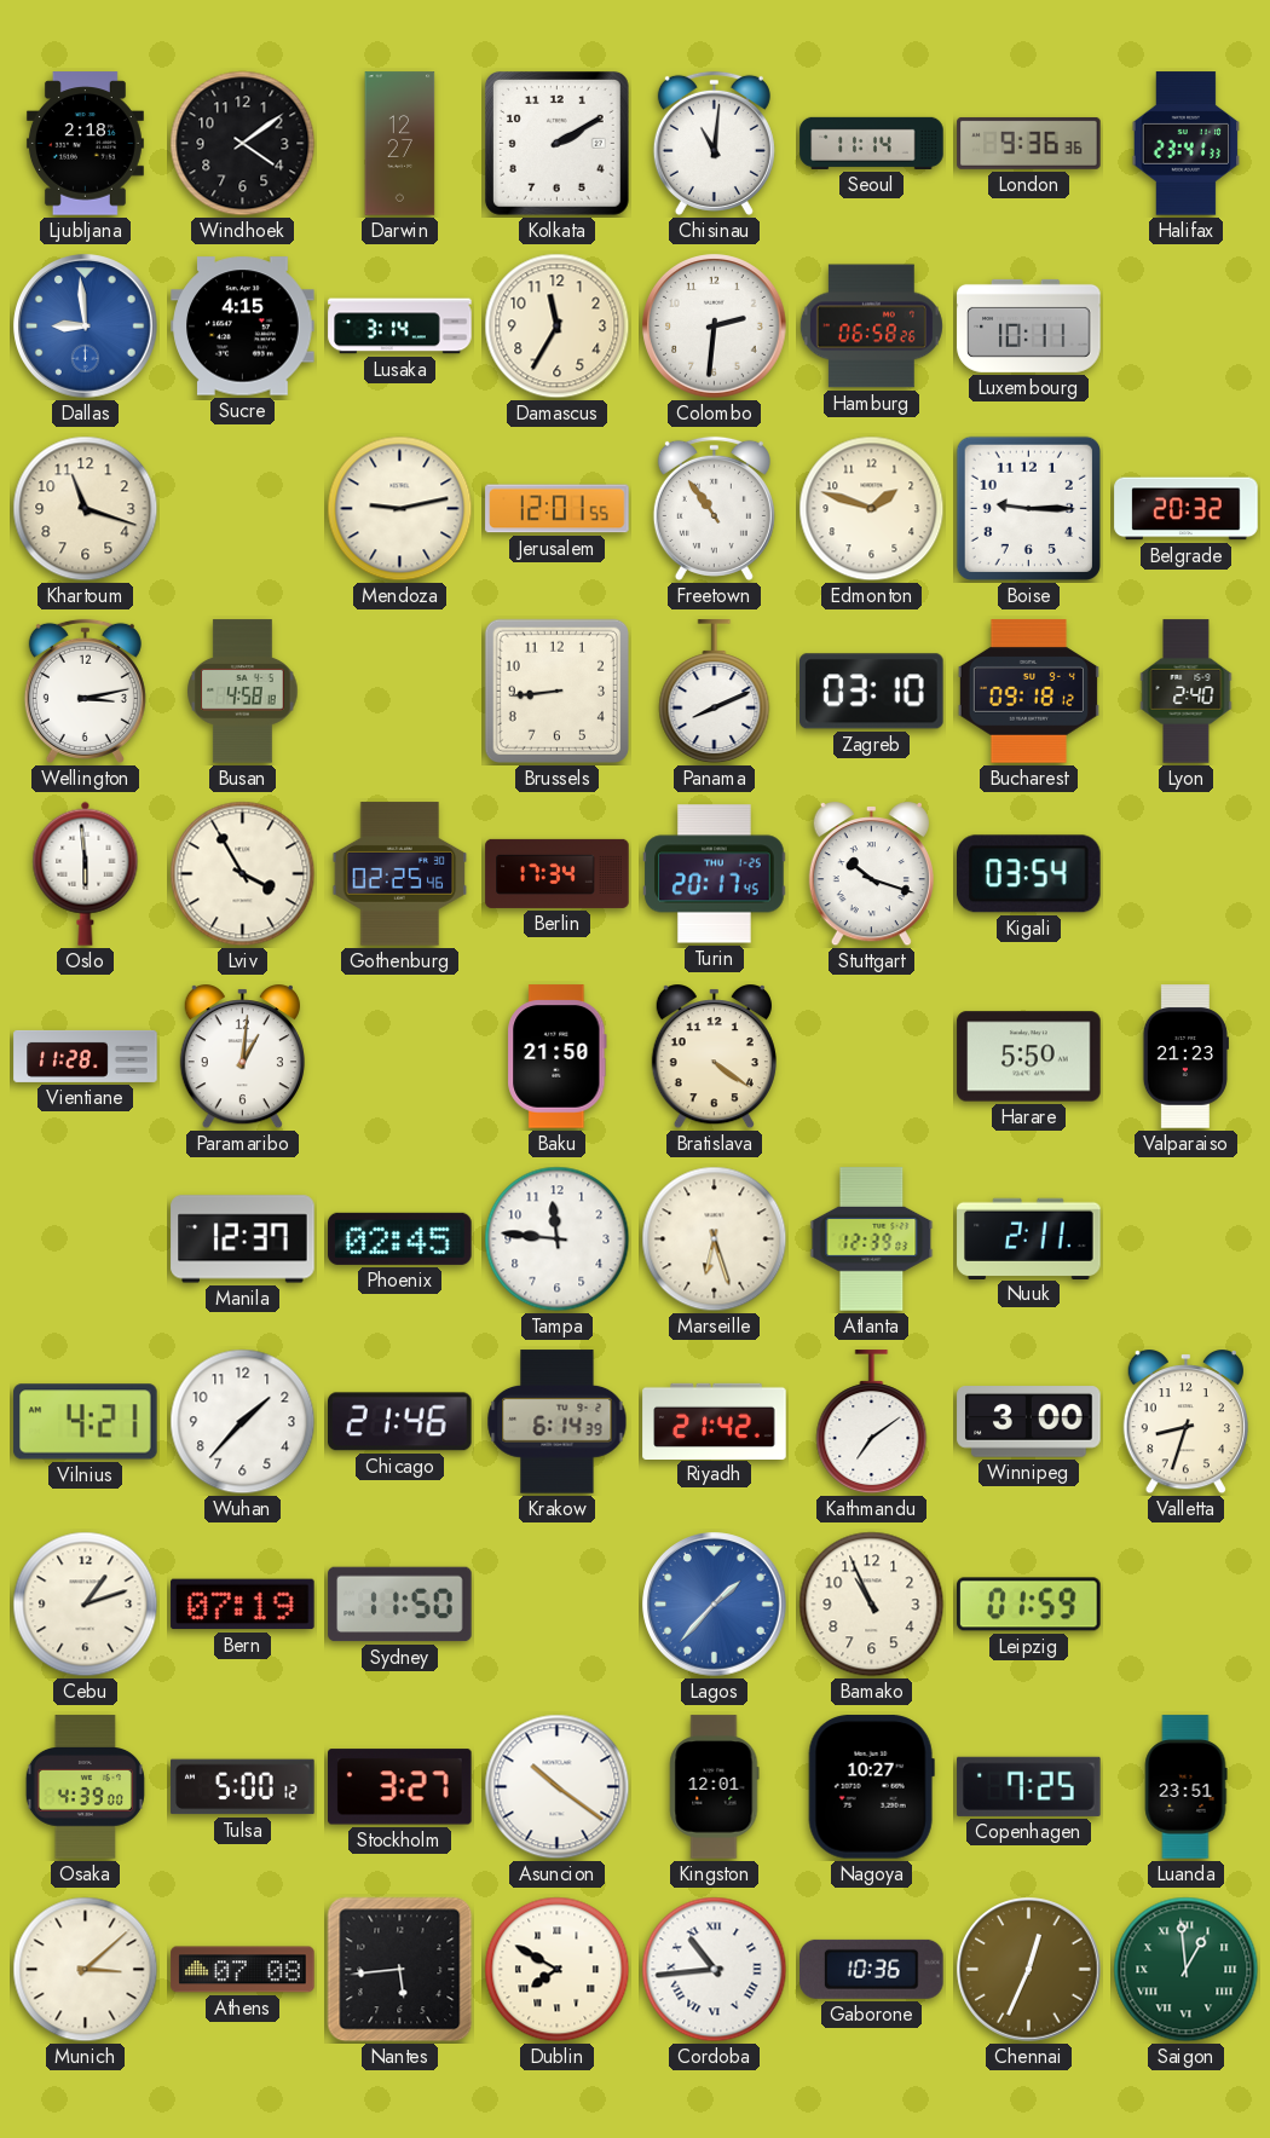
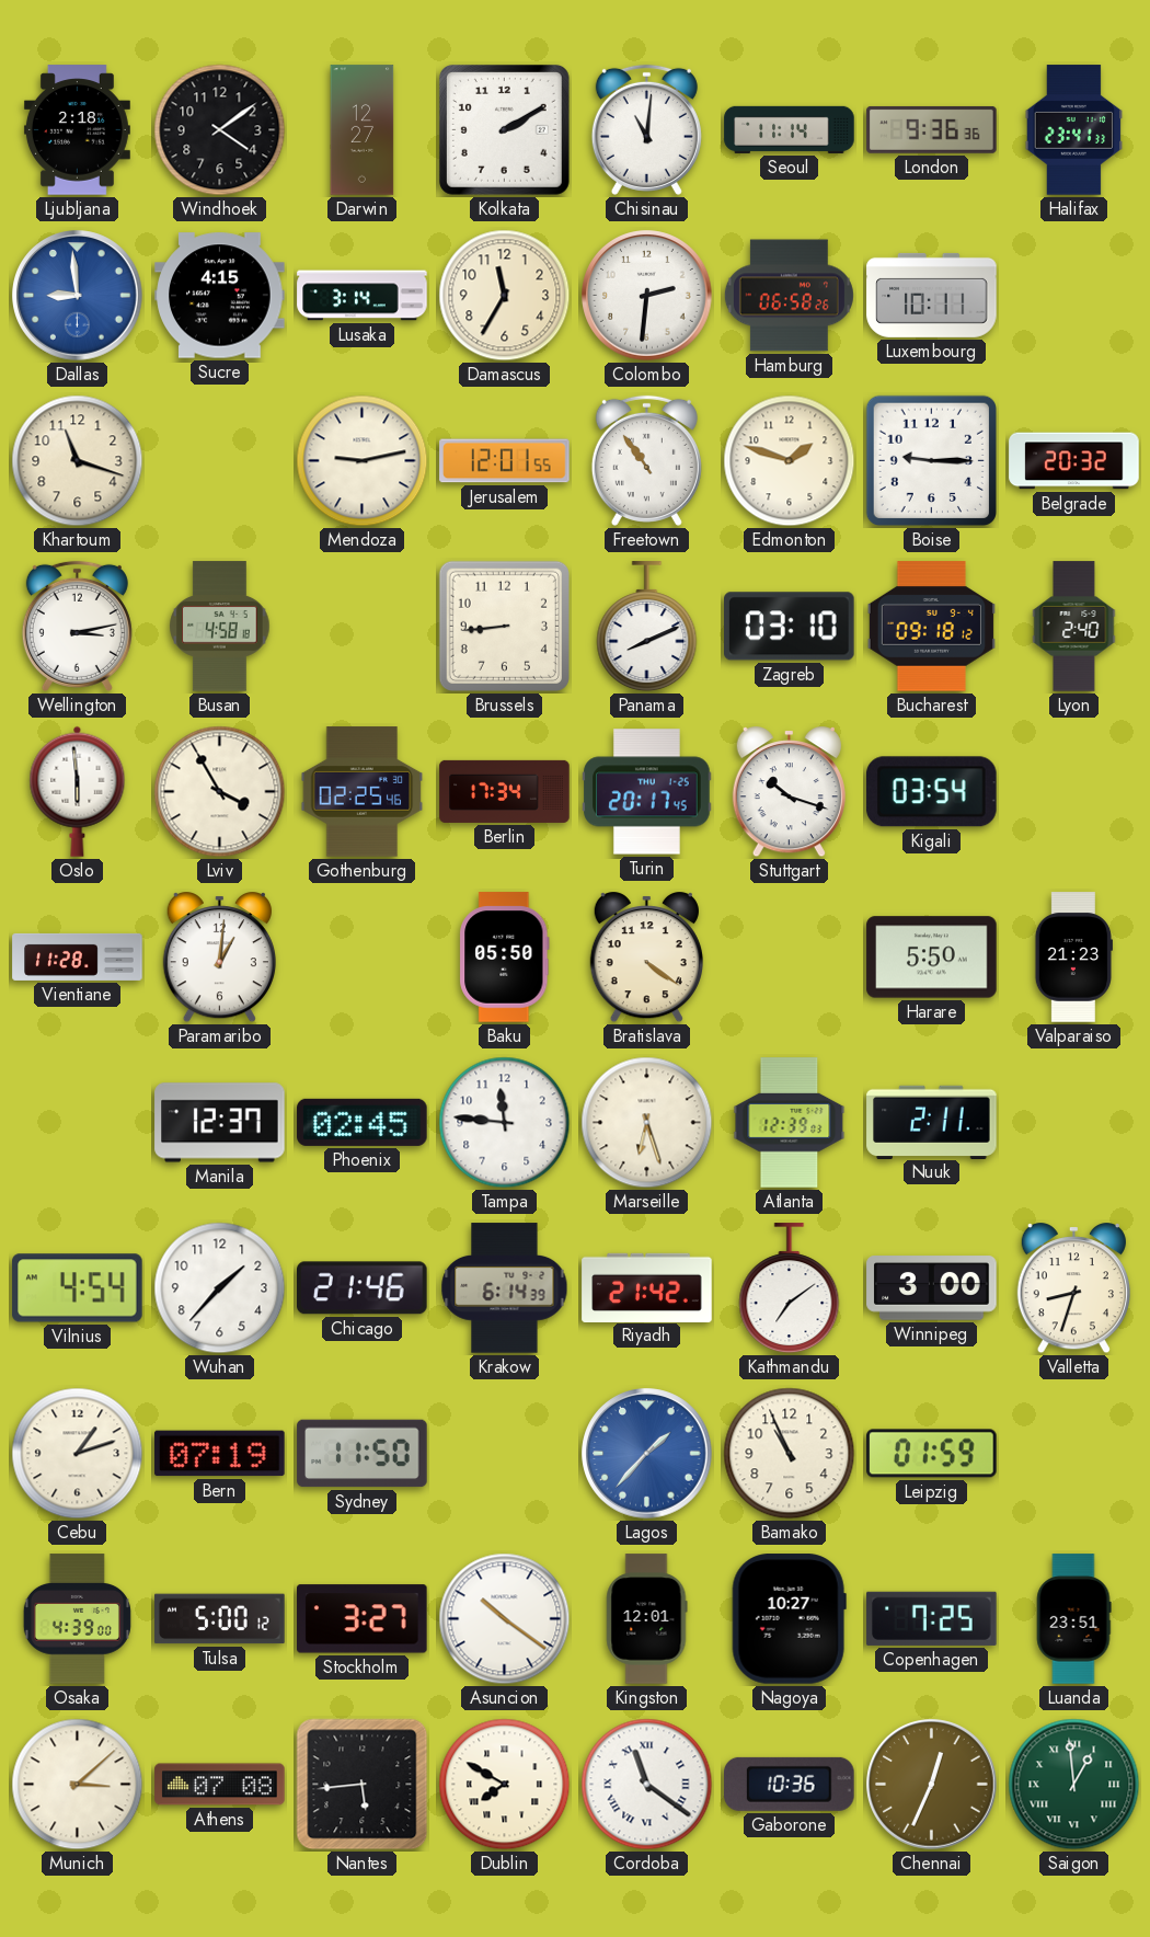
Baku: 21:50 -> 05:50 (505, 958)
Vilnius: 4:21 -> 4:54 (78, 1288)
Cordoba: 10:44 -> 11:21 (647, 1785)
